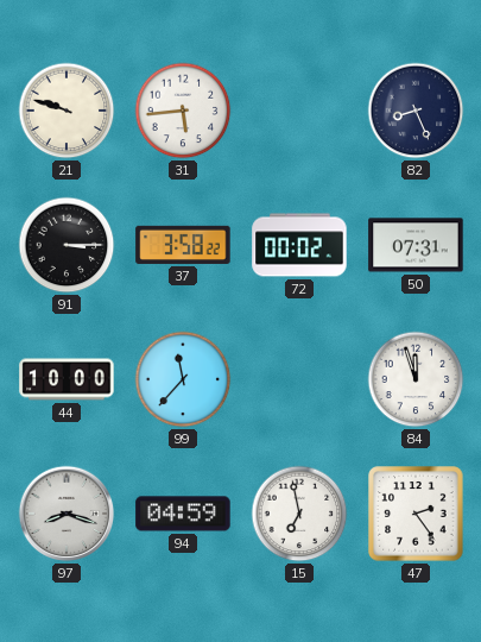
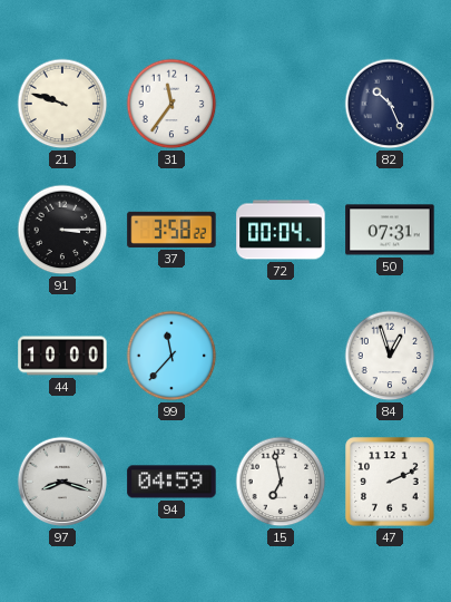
31: 5:44 -> 11:36 (171, 104)
82: 8:26 -> 10:26 (390, 104)
72: 00:02 -> 00:04 (281, 230)
84: 11:57 -> 12:57 (390, 356)
47: 2:24 -> 2:11 (390, 482)
